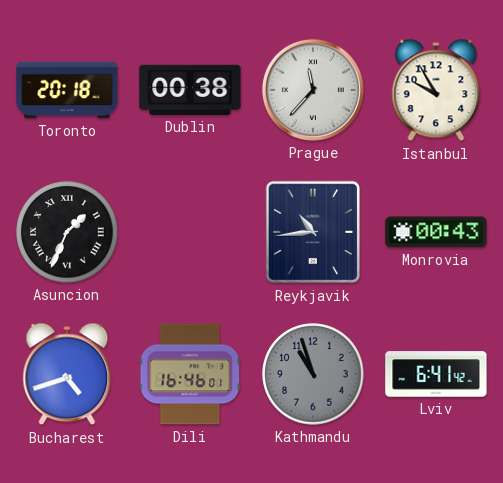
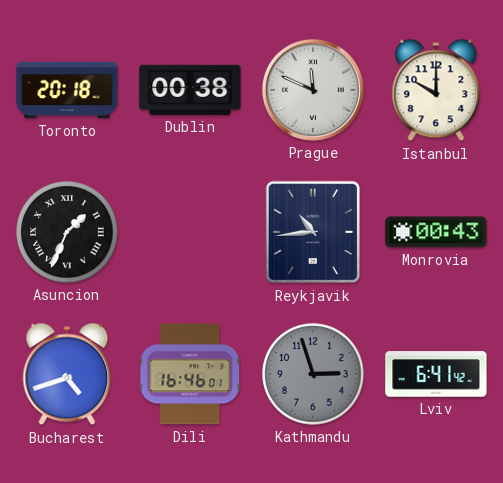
Prague: 11:37 -> 11:49 (313, 90)
Istanbul: 9:55 -> 10:00 (436, 90)
Kathmandu: 10:57 -> 2:57 (313, 374)
